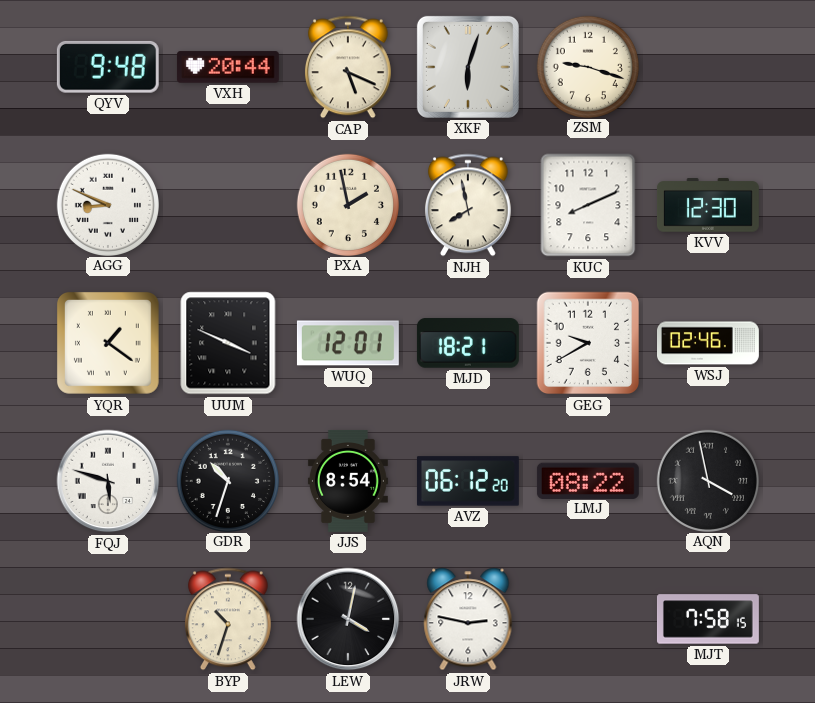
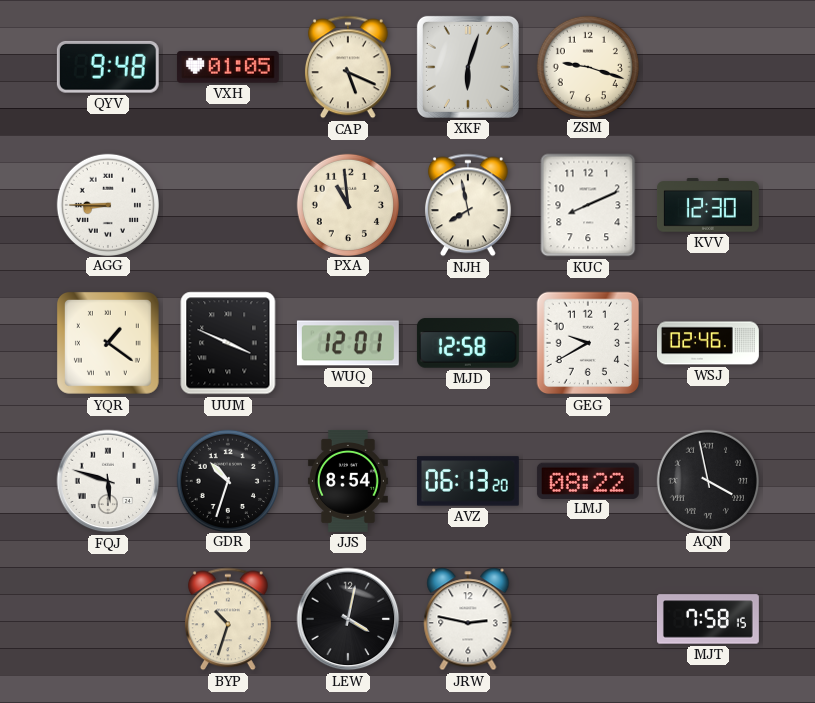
VXH: 20:44 -> 01:05 (228, 67)
AGG: 8:49 -> 8:45 (107, 204)
PXA: 1:58 -> 10:59 (347, 204)
MJD: 18:21 -> 12:58 (468, 343)
AVZ: 06:12 -> 06:13 (468, 481)
